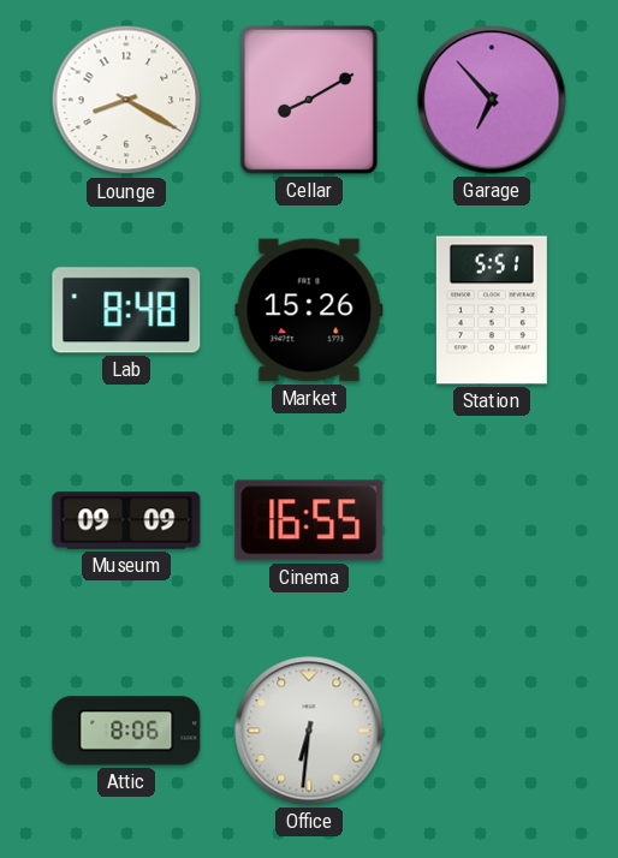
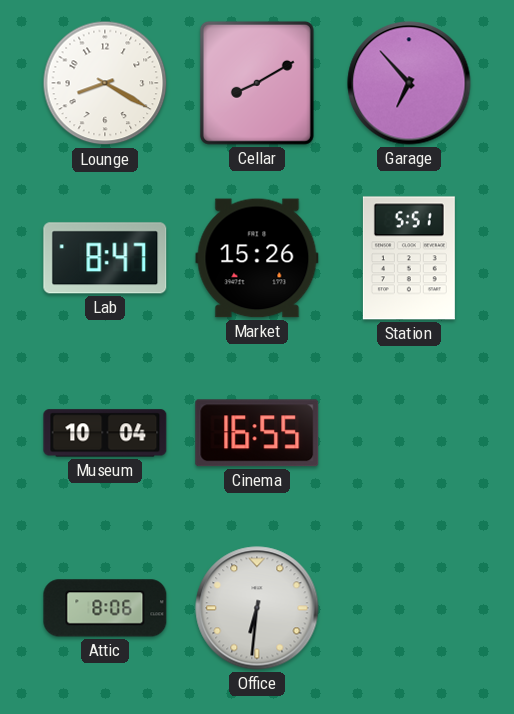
Lab: 8:48 -> 8:47 (105, 258)
Museum: 09:09 -> 10:04 (105, 433)
